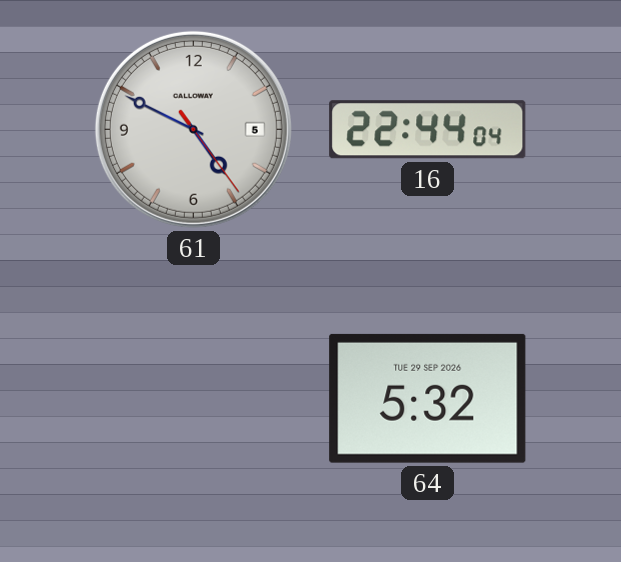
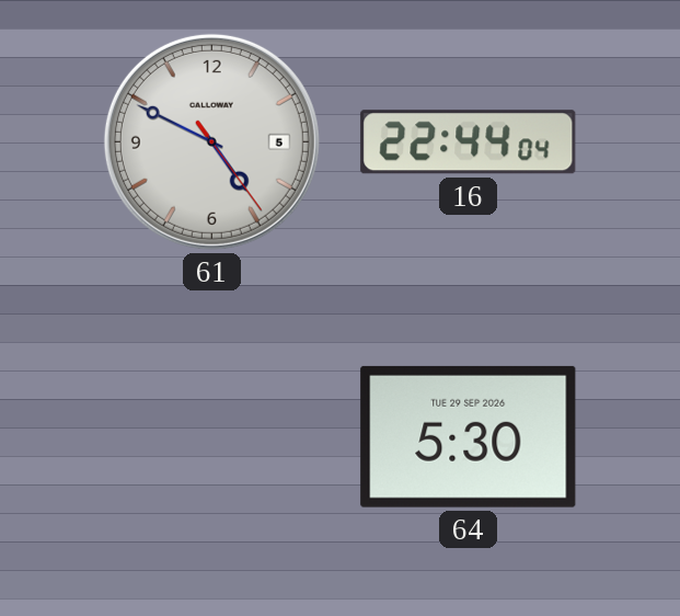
64: 5:32 -> 5:30 (469, 436)
